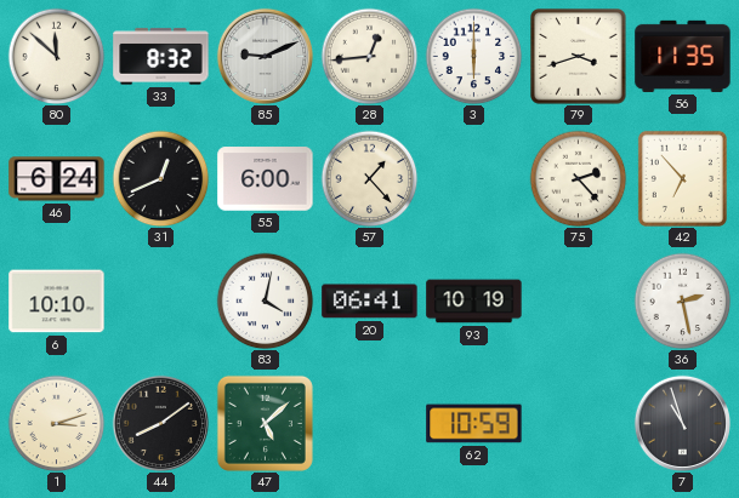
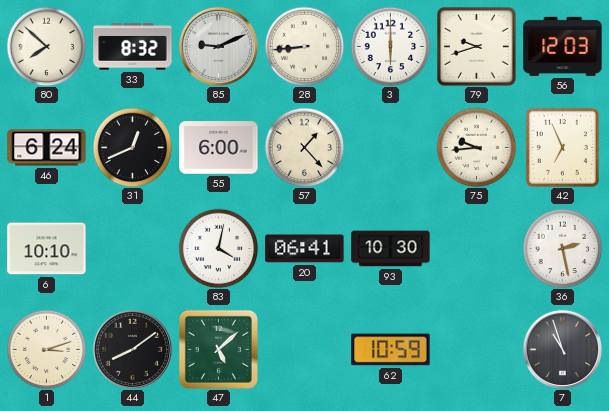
80: 11:52 -> 7:52 (46, 46)
28: 12:44 -> 8:44 (304, 46)
79: 3:42 -> 9:42 (477, 47)
56: 11:35 -> 12:03 (563, 46)
75: 2:23 -> 9:44 (476, 147)
42: 6:53 -> 6:56 (562, 147)
93: 10:19 -> 10:30 (391, 249)
